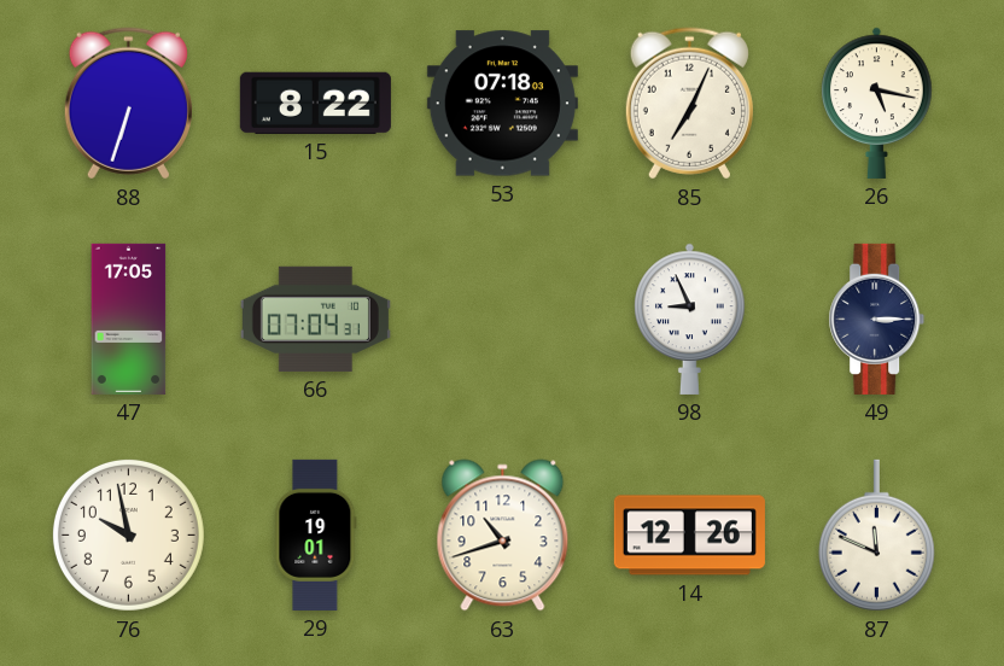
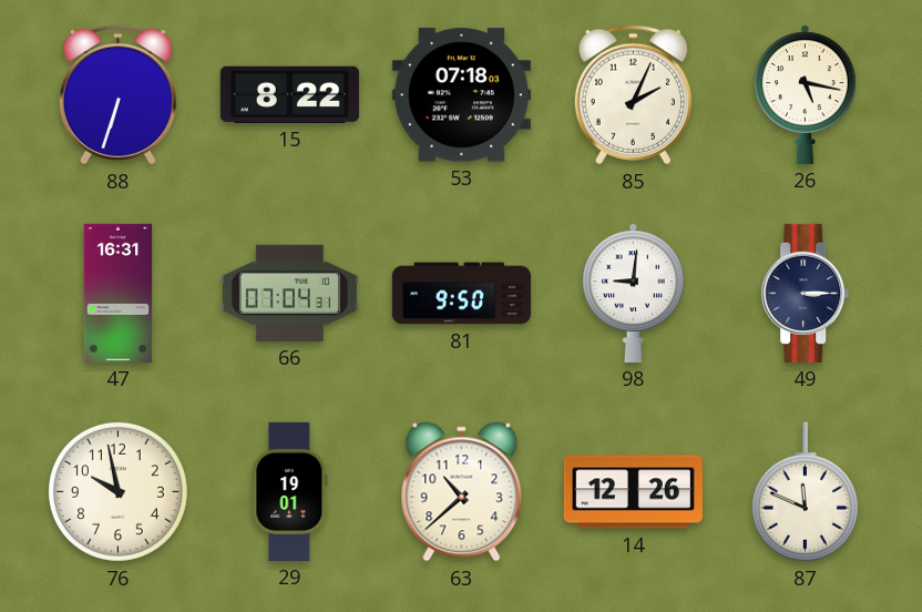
85: 7:04 -> 2:04 (633, 95)
47: 17:05 -> 16:31 (119, 293)
81: none -> 9:50 (461, 294)
98: 8:56 -> 9:01 (634, 293)
63: 10:42 -> 10:38 (462, 492)
